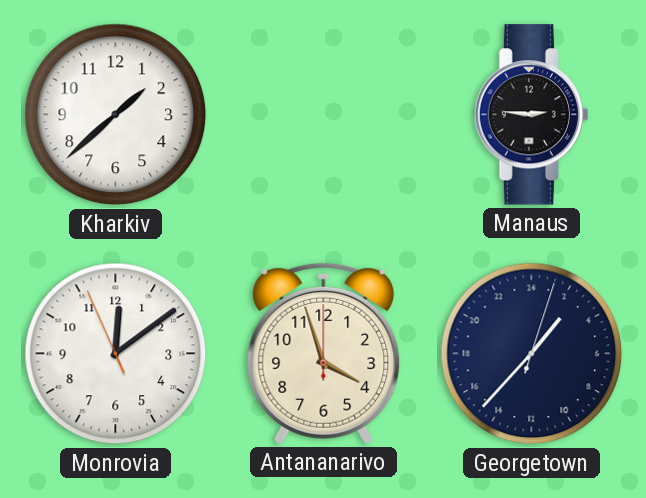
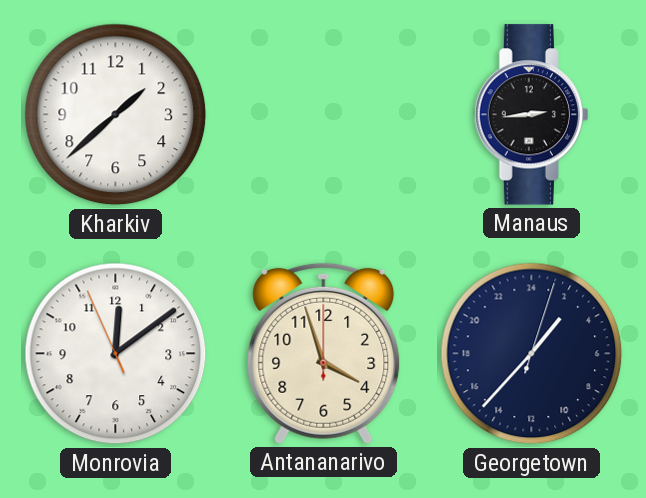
Manaus: 2:46 -> 2:44 (531, 115)
